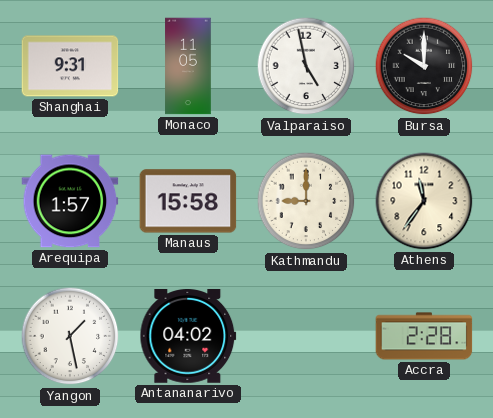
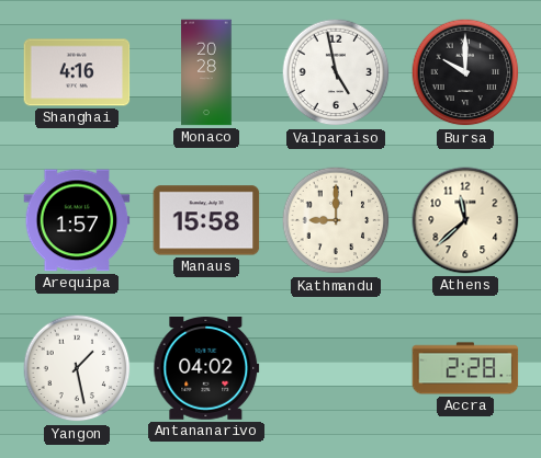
Shanghai: 9:31 -> 4:16 (77, 72)
Monaco: 11:05 -> 20:28 (206, 72)
Athens: 11:36 -> 11:38 (465, 220)
